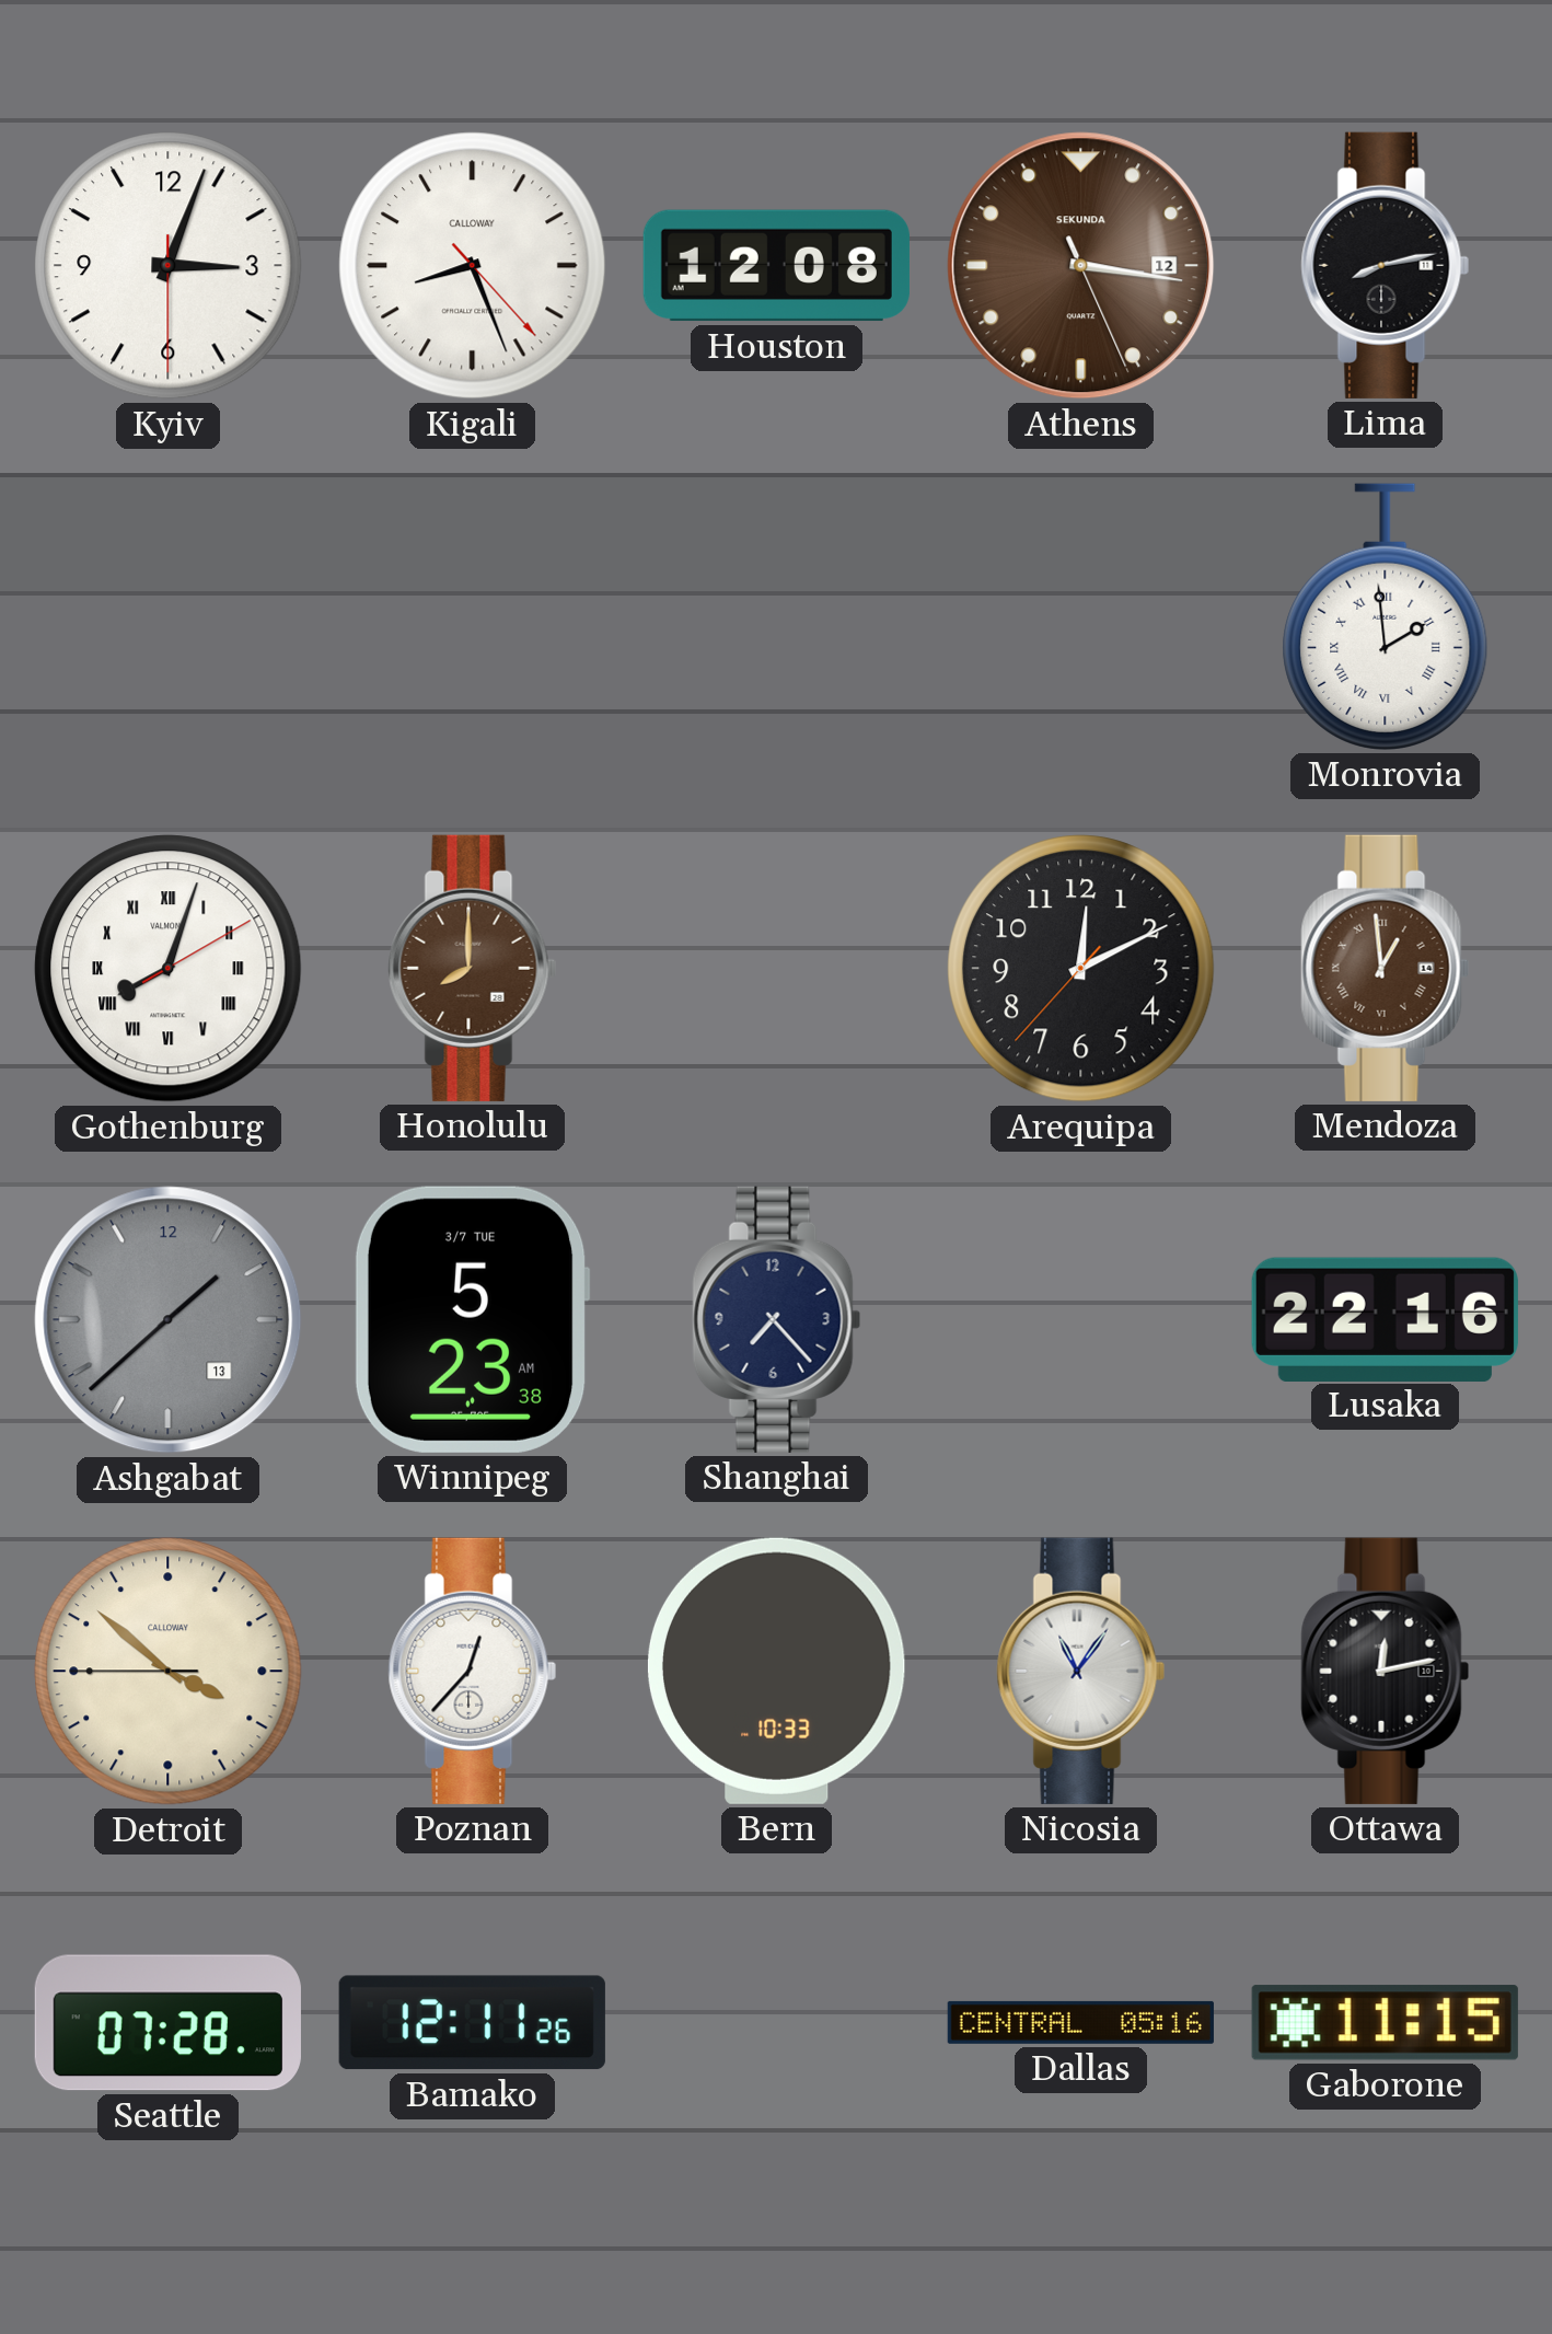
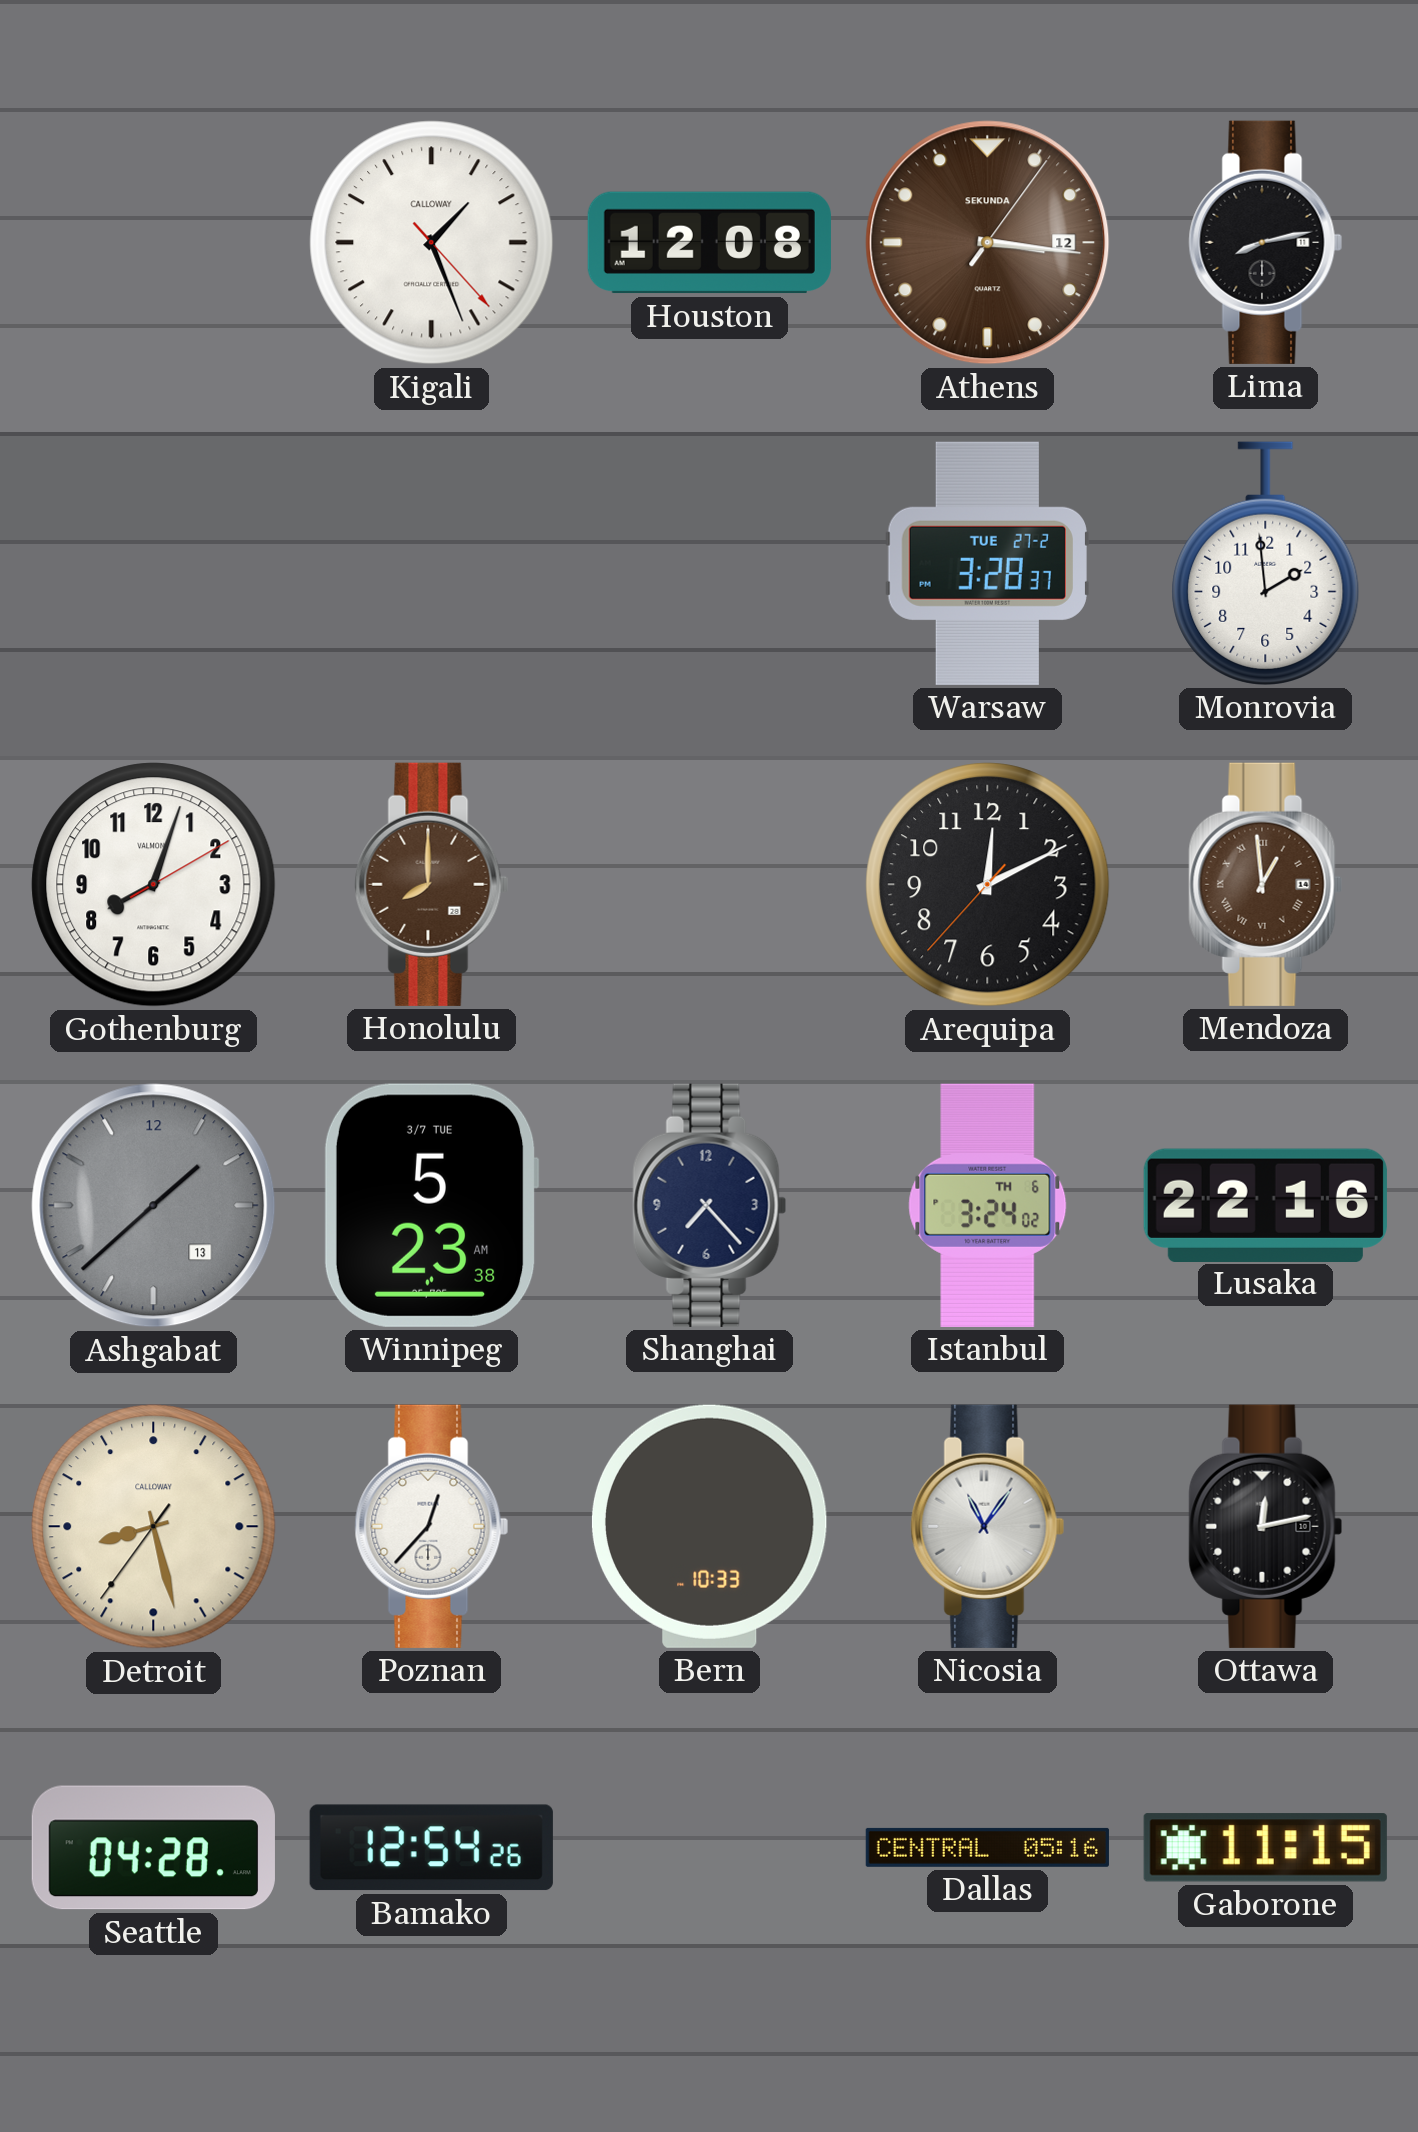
Kyiv: 3:03 -> none (169, 266)
Kigali: 8:26 -> 1:26 (432, 243)
Athens: 3:16:26 -> 3:16:06 (988, 243)
Warsaw: none -> 3:28 (987, 563)
Monrovia numerals: Roman -> Arabic (1266, 563)
Gothenburg numerals: Roman -> Arabic (154, 885)
Istanbul: none -> 3:24 (988, 1205)
Detroit: 3:51 -> 8:27 (154, 1527)
Seattle: 07:28 -> 04:28 (153, 1848)
Bamako: 12:11 -> 12:54 (431, 1848)
